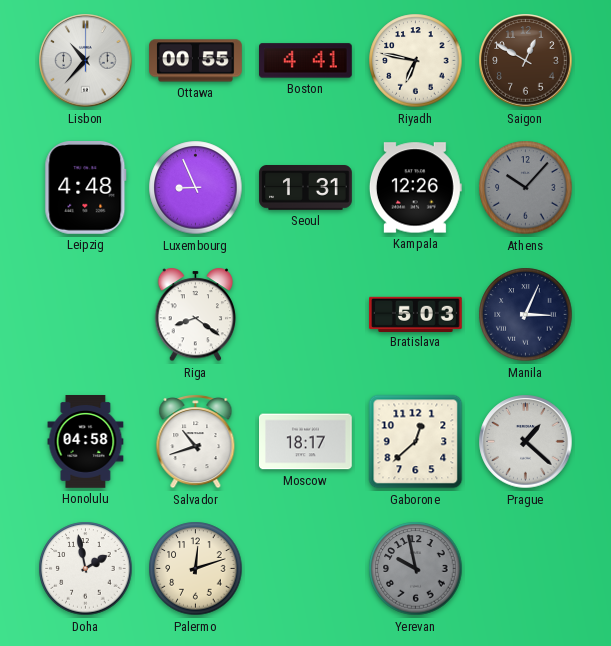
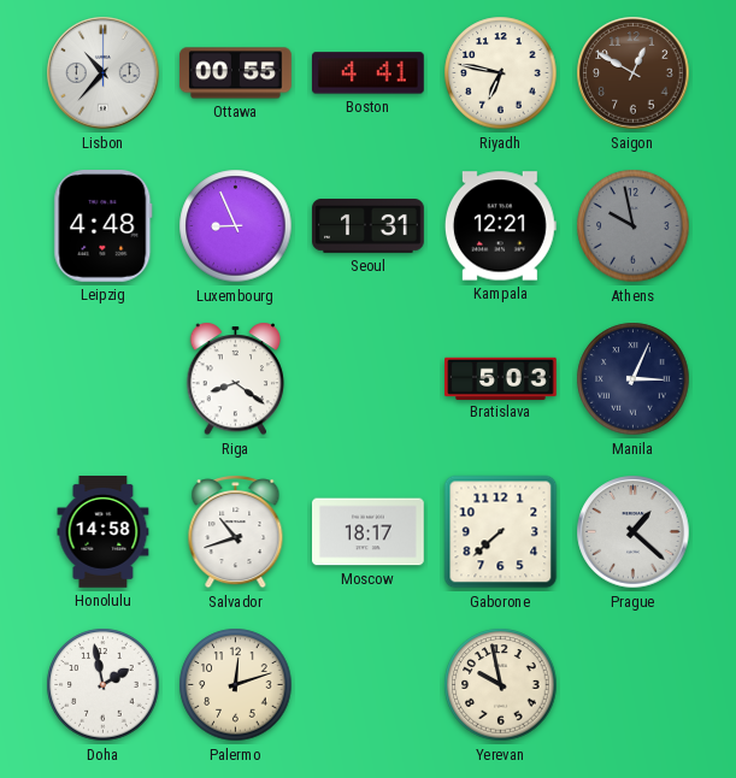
Kampala: 12:26 -> 12:21 (500, 226)
Athens: 10:07 -> 9:58 (634, 226)
Honolulu: 04:58 -> 14:58 (104, 532)
Gaborone: 12:38 -> 7:38 (501, 532)
Yerevan dial: grey -> cream (501, 685)
